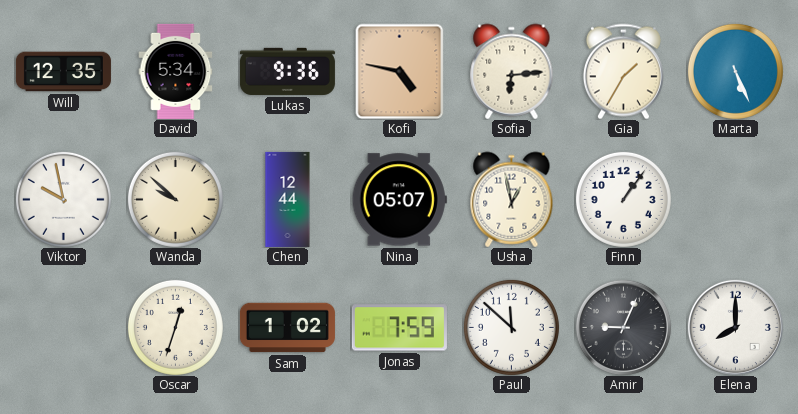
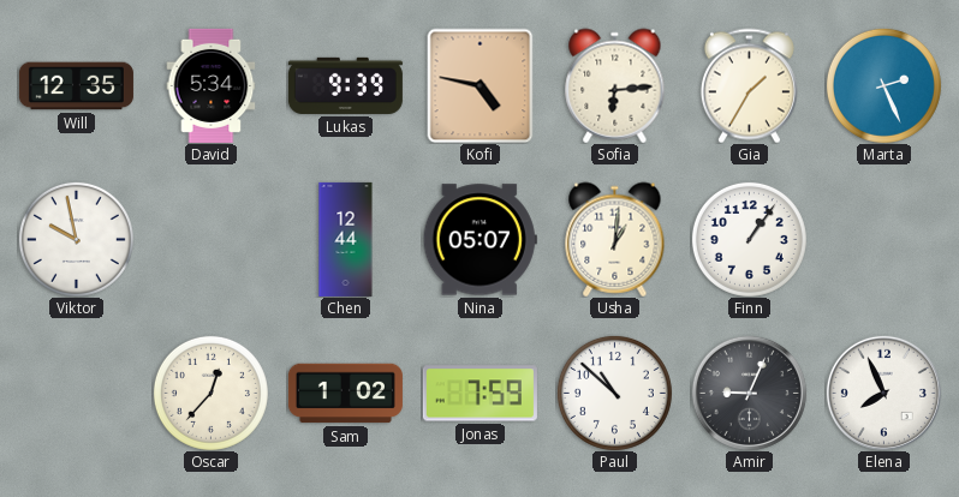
Lukas: 9:36 -> 9:39 (345, 85)
Marta: 5:26 -> 2:26 (883, 85)
Wanda: 9:52 -> none (175, 199)
Usha: 12:58 -> 1:01 (615, 239)
Oscar: 12:33 -> 12:37 (210, 393)
Paul: 11:52 -> 10:52 (614, 393)
Elena: 8:00 -> 7:56 (883, 393)
